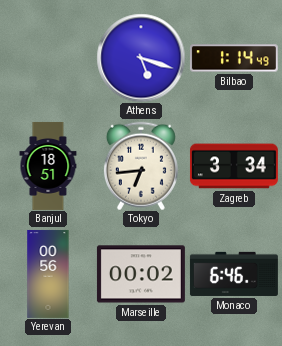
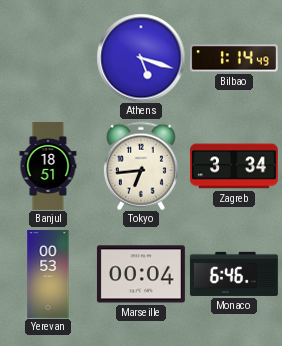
Yerevan: 00:56 -> 00:53 (48, 274)
Marseille: 00:02 -> 00:04 (141, 274)
